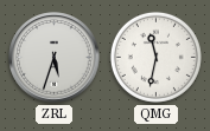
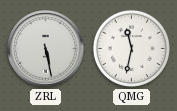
ZRL: 5:33 -> 5:28 (46, 49)
